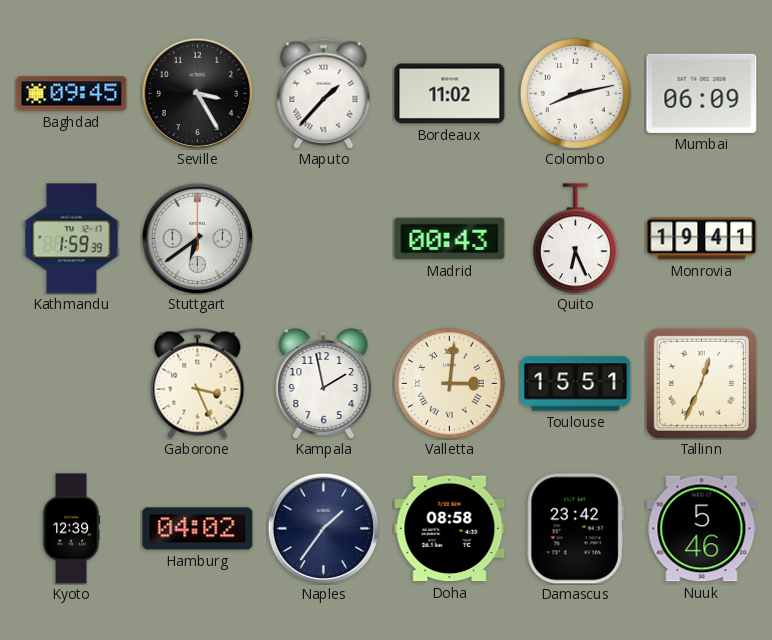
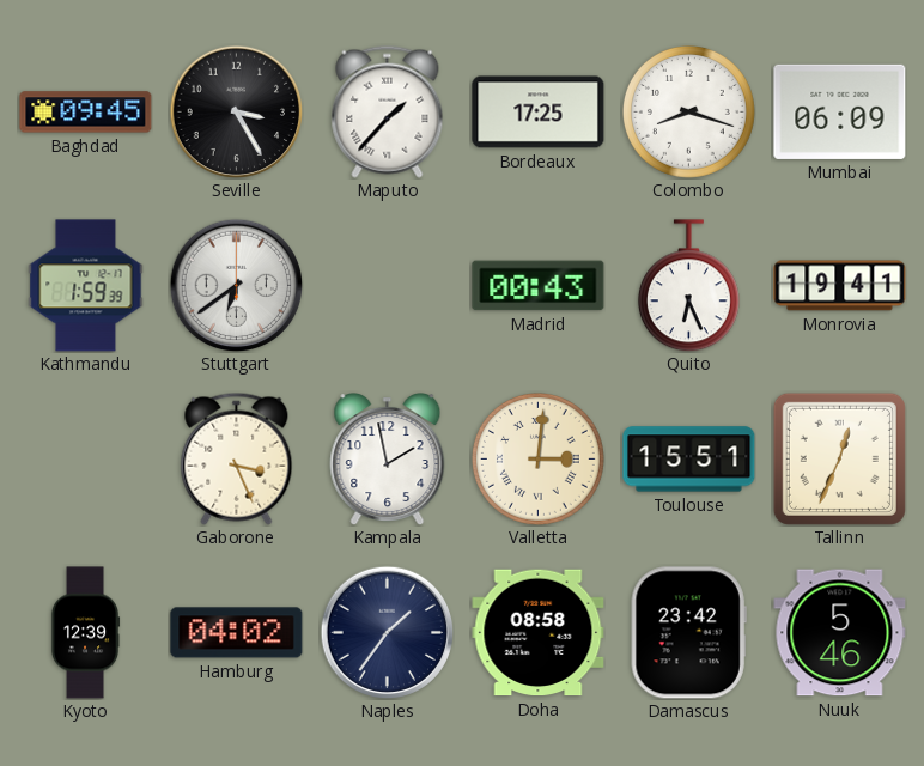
Bordeaux: 11:02 -> 17:25 (539, 113)
Colombo: 8:13 -> 8:18 (688, 111)
